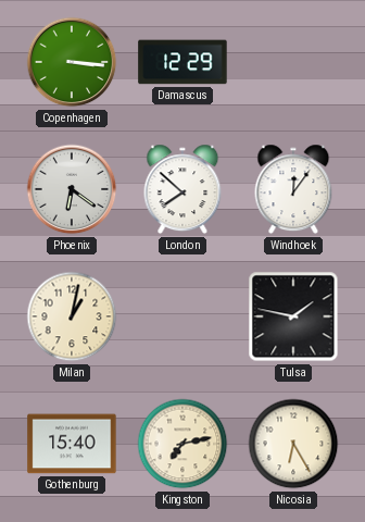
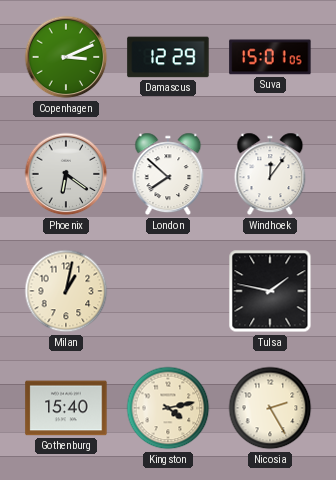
Copenhagen: 3:16 -> 3:11 (66, 57)
Suva: none -> 15:01 (270, 57)
Kingston: 7:13 -> 4:13 (168, 408)
Nicosia: 6:25 -> 2:25 (270, 408)
